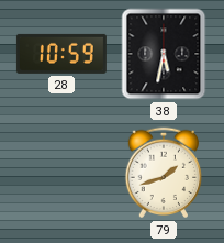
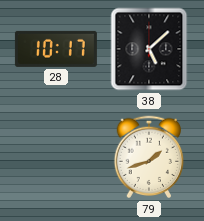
28: 10:59 -> 10:17 (56, 49)
38: 5:32 -> 5:08 (149, 49)
